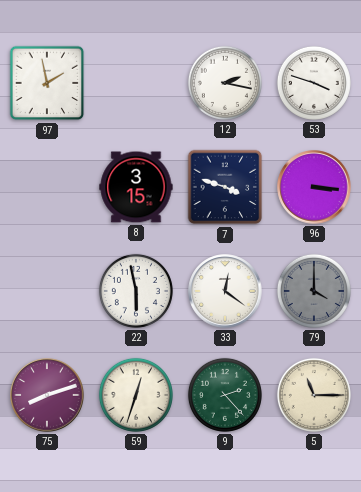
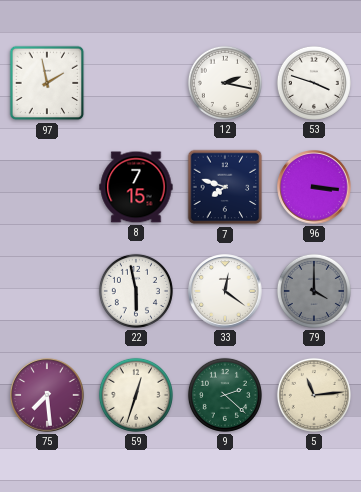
8: 3:15 -> 7:15 (136, 187)
7: 3:48 -> 7:48 (225, 187)
75: 8:12 -> 7:29 (47, 395)
9: 2:23 -> 2:22 (225, 395)
5: 11:15 -> 11:14 (314, 395)
